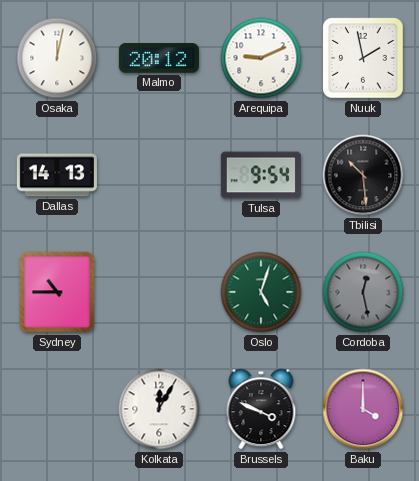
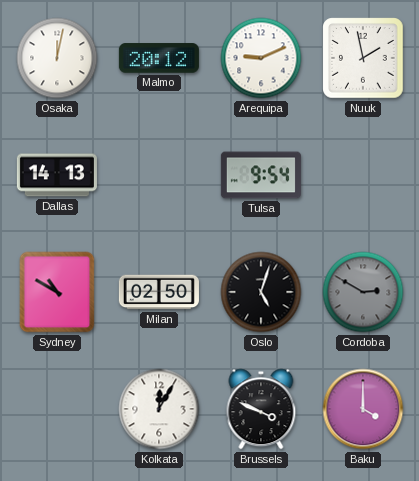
Tbilisi: 10:29 -> none (363, 175)
Sydney: 10:45 -> 10:50 (57, 292)
Milan: none -> 02:50 (159, 292)
Oslo dial: green -> black (261, 292)
Cordoba: 12:28 -> 2:50 (363, 292)
